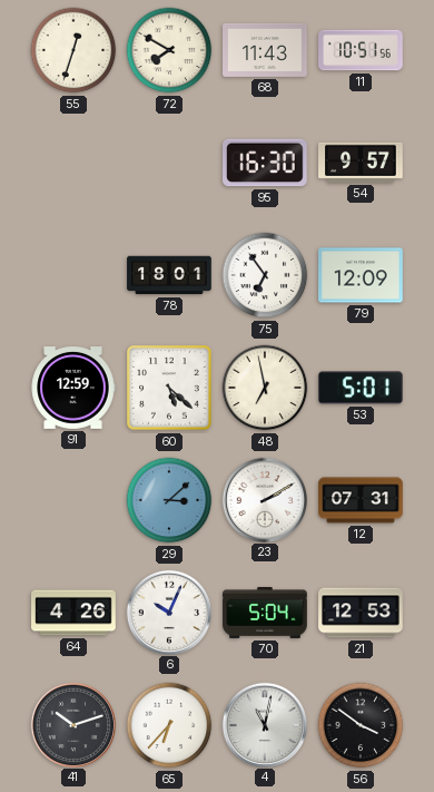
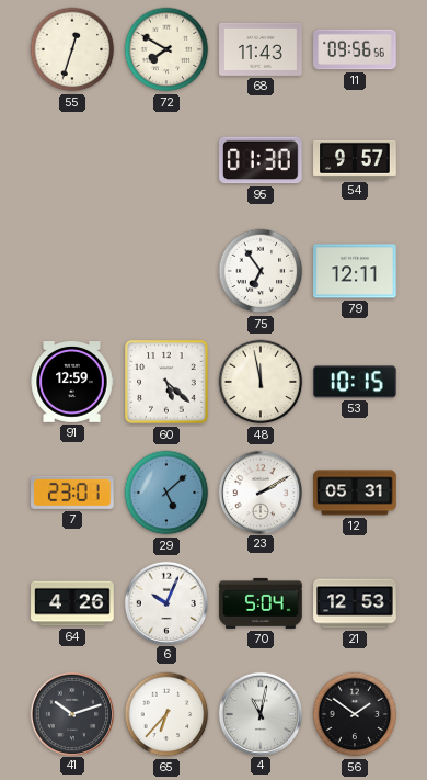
11: 10:51 -> 09:56 (355, 49)
95: 16:30 -> 01:30 (262, 160)
78: 18:01 -> none (169, 275)
79: 12:09 -> 12:11 (355, 271)
48: 6:58 -> 11:58 (261, 382)
53: 5:01 -> 10:15 (356, 382)
7: none -> 23:01 (73, 493)
29: 3:08 -> 5:08 (166, 493)
12: 07:31 -> 05:31 (355, 493)
56: 3:51 -> 1:51 (355, 714)
